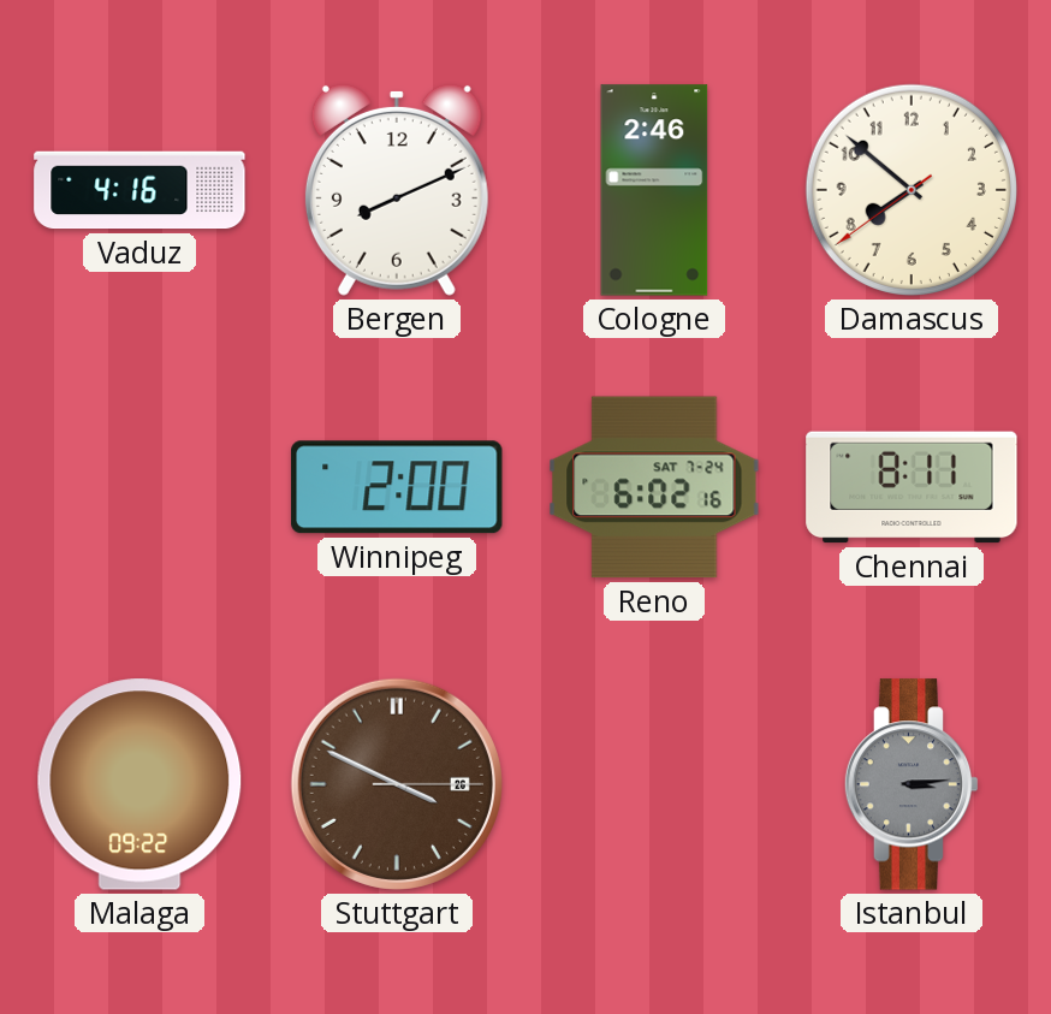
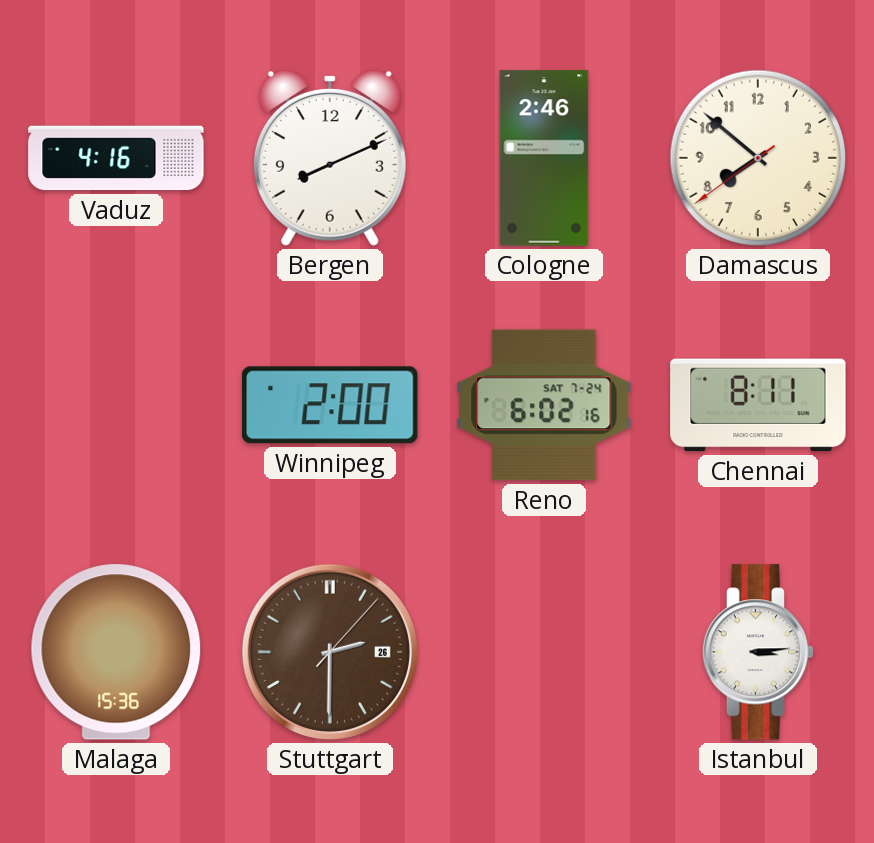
Malaga: 09:22 -> 15:36 (116, 652)
Stuttgart: 3:49 -> 2:30 (330, 652)
Istanbul dial: grey -> white (758, 652)
